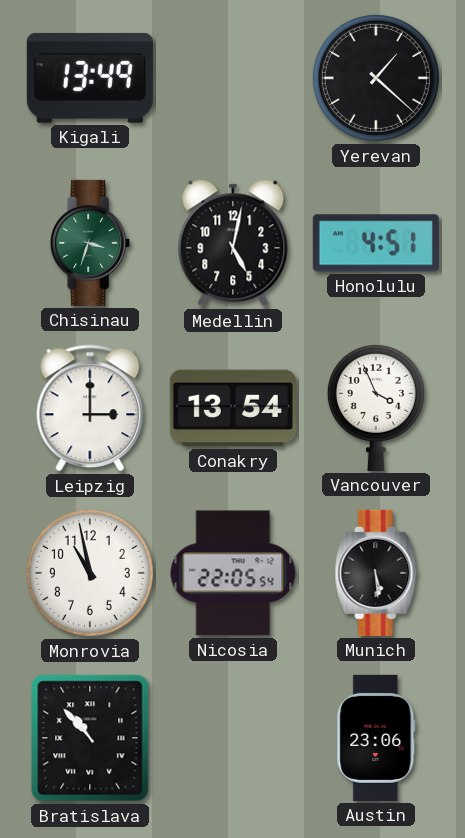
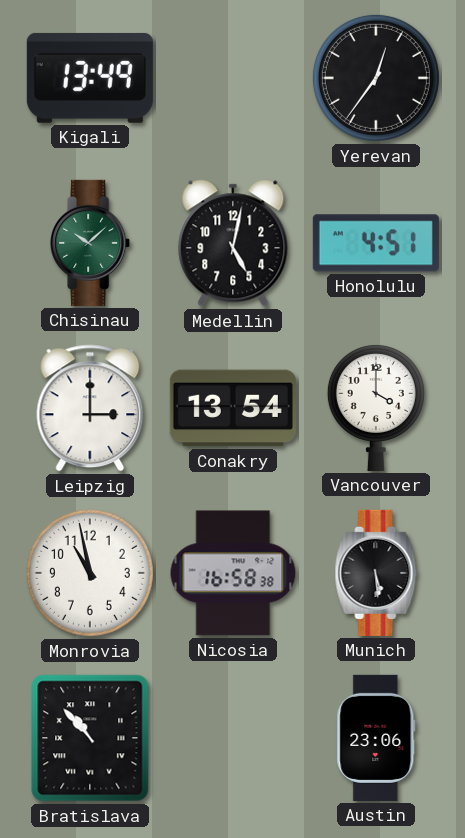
Yerevan: 1:22 -> 12:36 (376, 78)
Chisinau: 3:33 -> 10:08 (91, 243)
Vancouver: 3:56 -> 4:00 (376, 407)
Nicosia: 22:05 -> 16:58 (233, 573)
